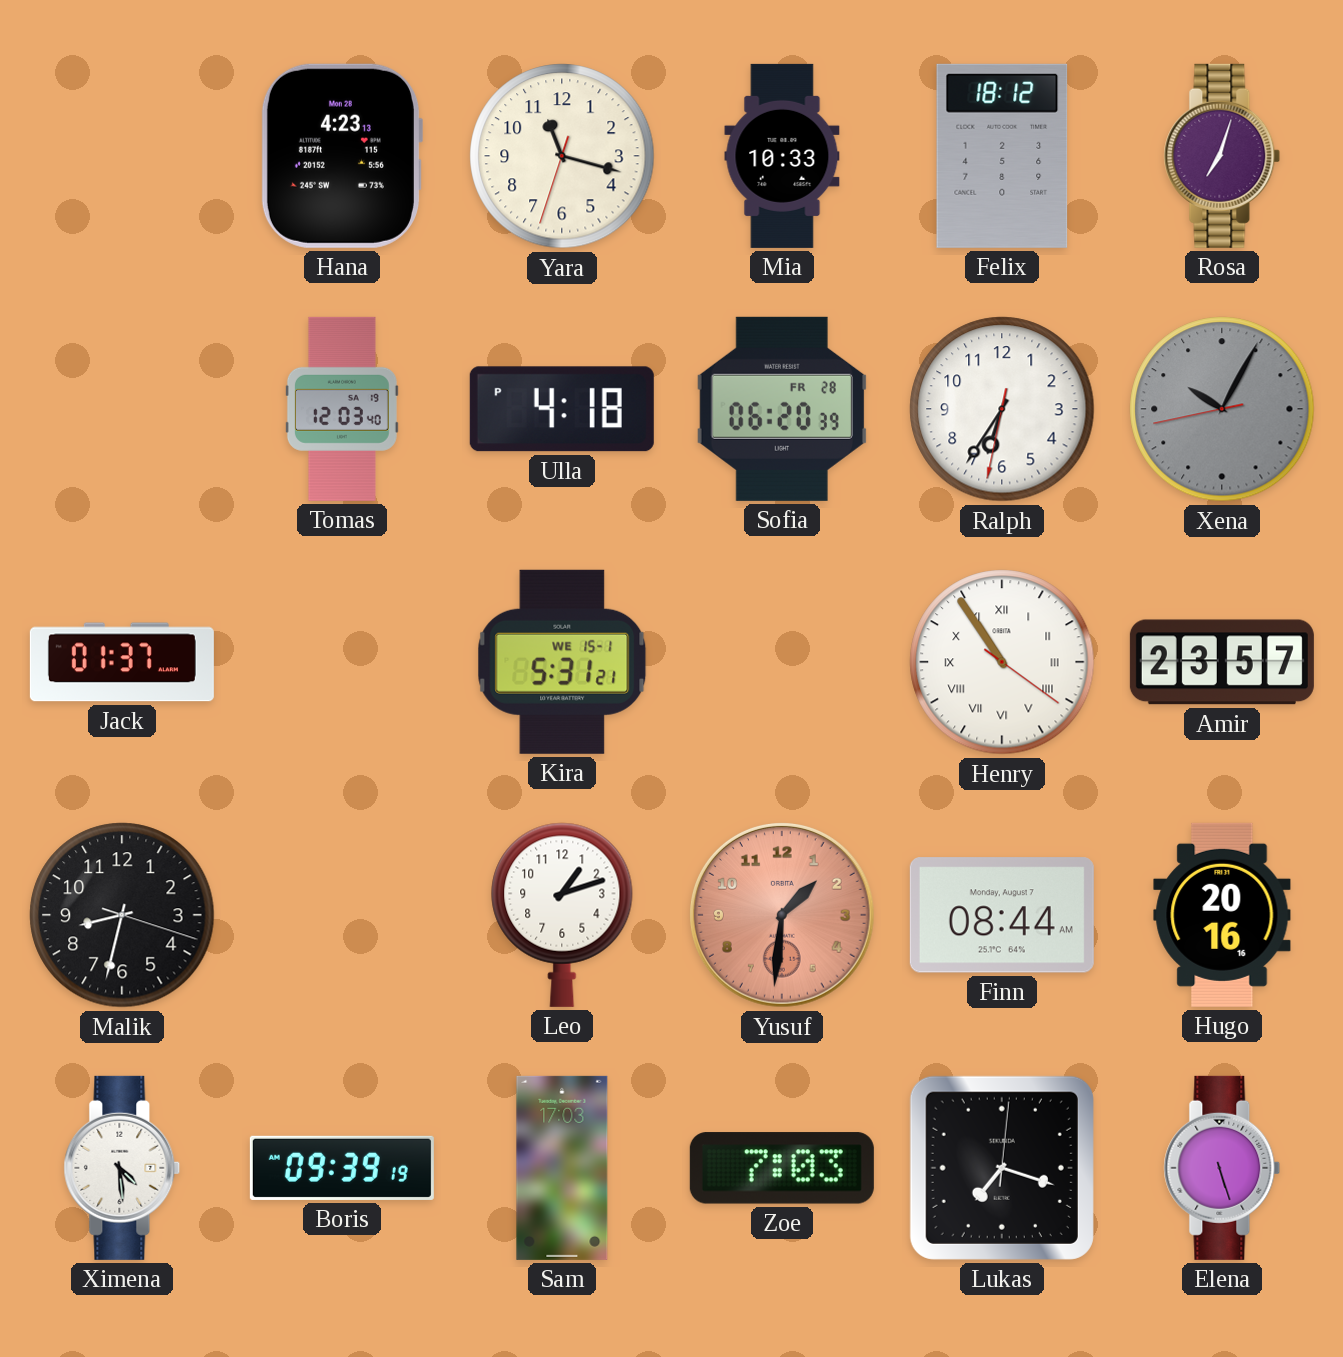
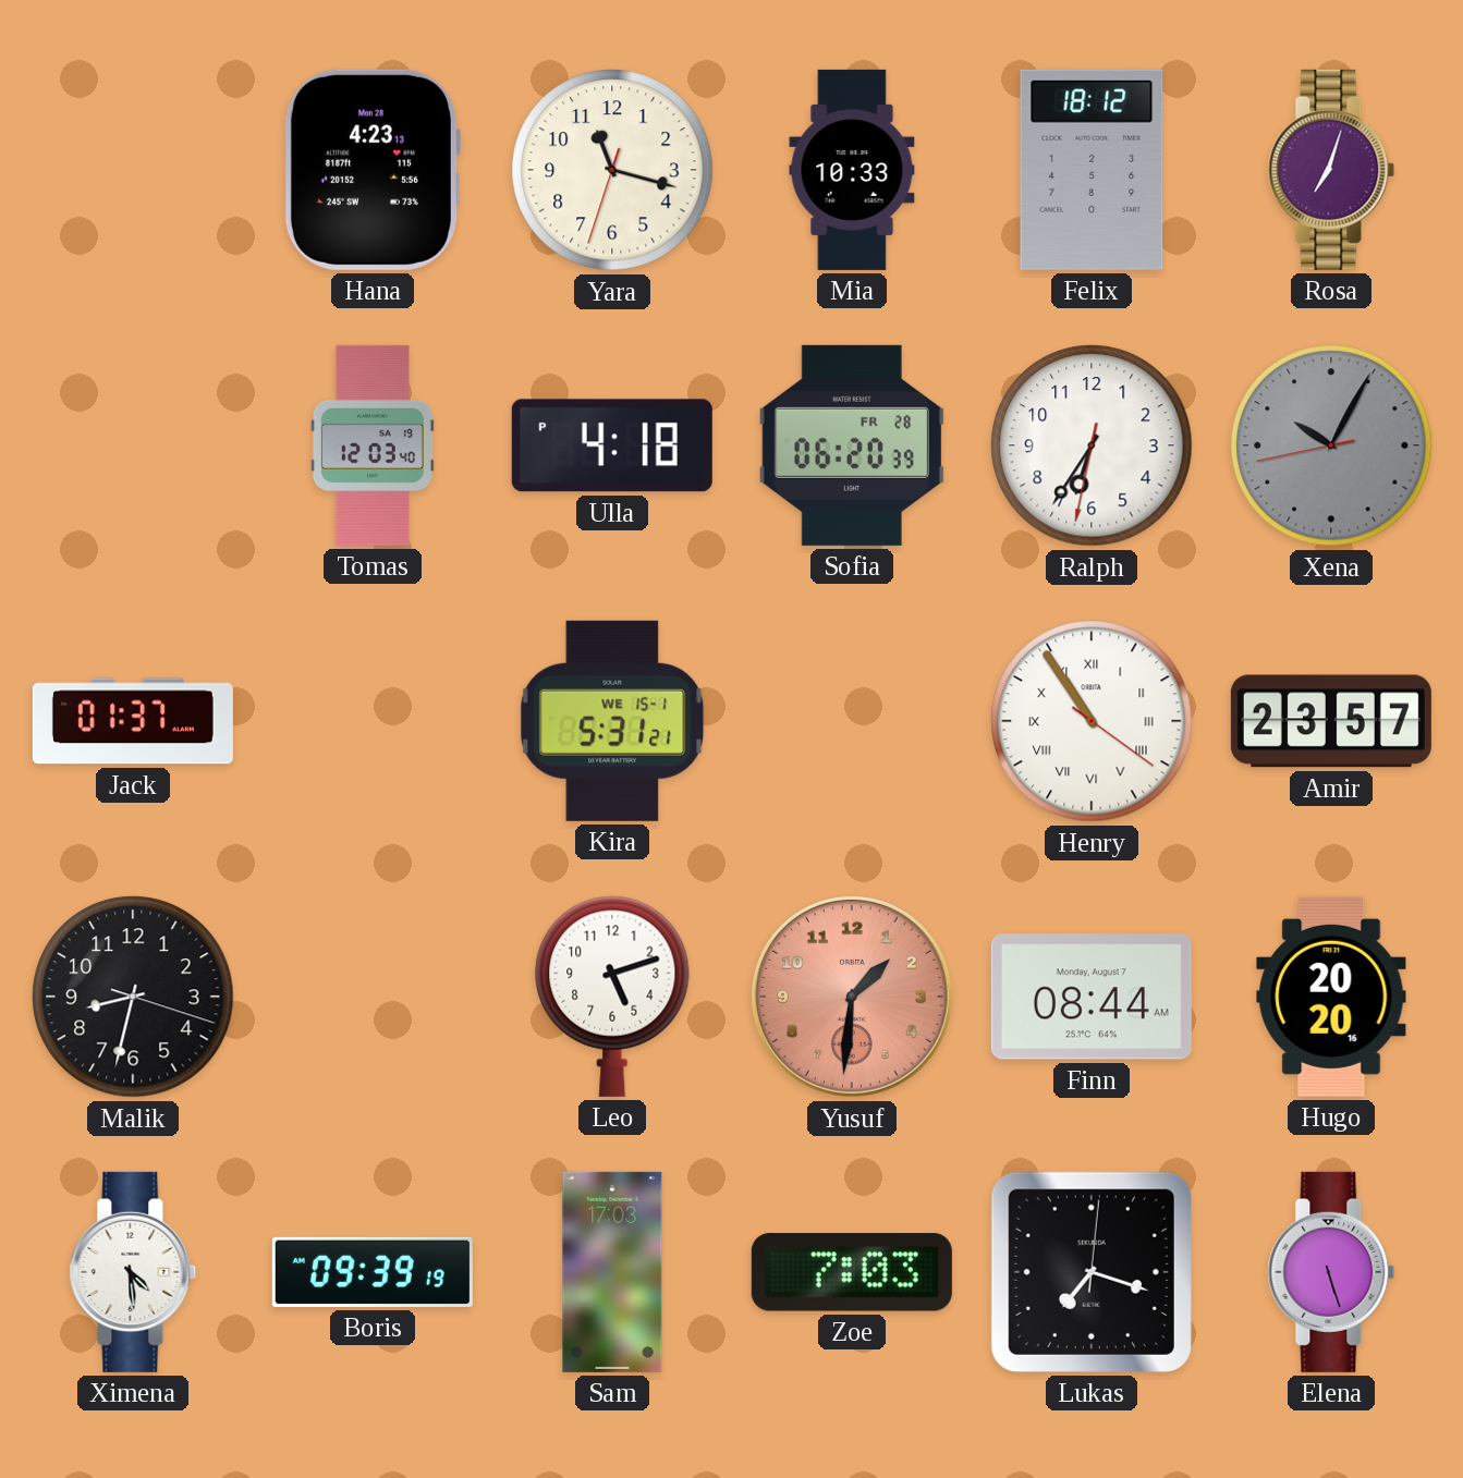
Leo: 1:12 -> 5:12 (612, 997)
Hugo: 20:16 -> 20:20 (1331, 997)
